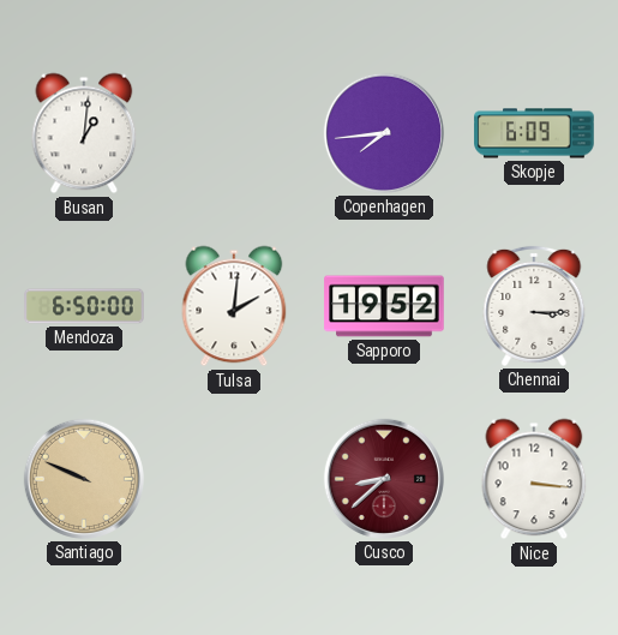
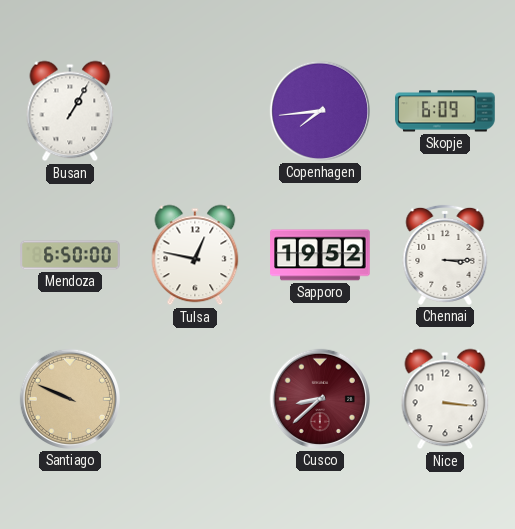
Busan: 1:01 -> 1:05 (70, 111)
Tulsa: 2:01 -> 12:47 (195, 255)
